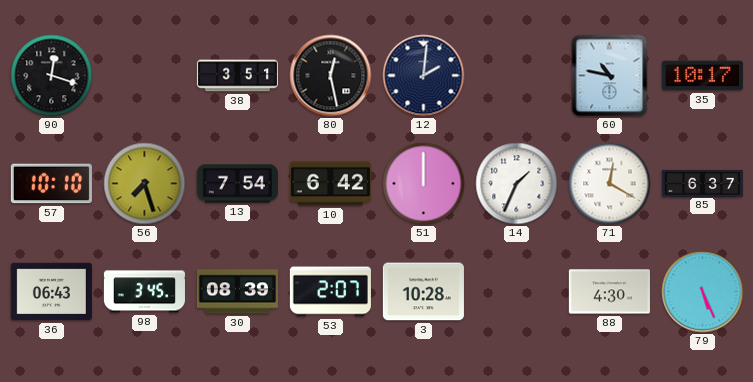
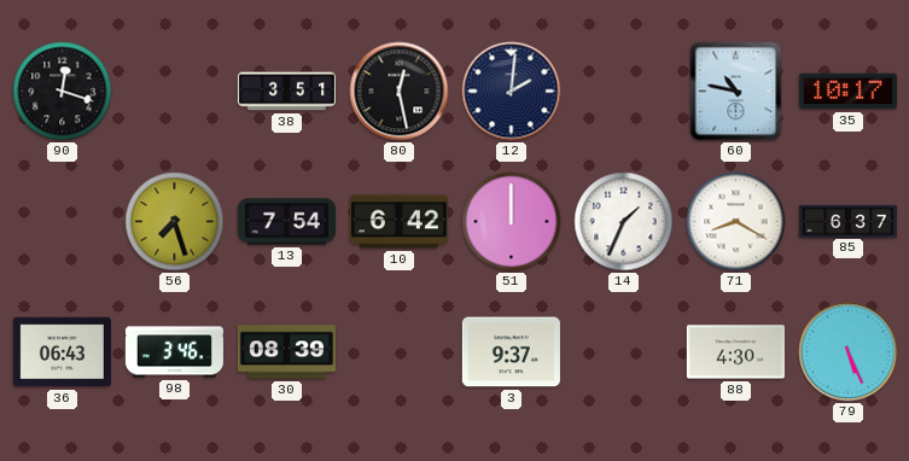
57: 10:10 -> none (51, 184)
71: 12:20 -> 8:20 (736, 222)
98: 3:45 -> 3:46 (174, 352)
53: 2:07 -> none (330, 292)
3: 10:28 -> 9:37 (511, 352)
